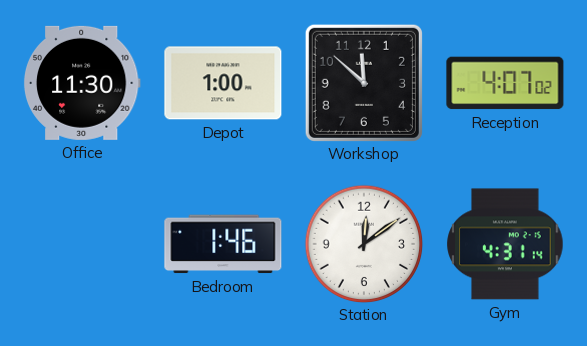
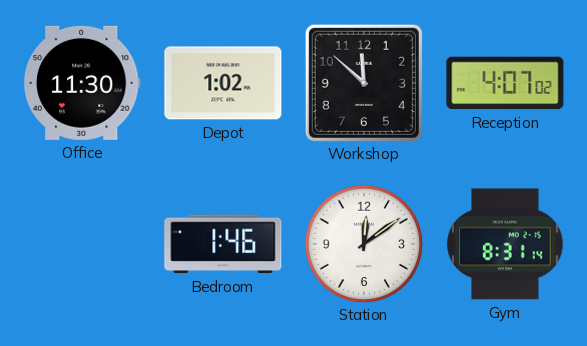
Depot: 1:00 -> 1:02 (223, 83)
Gym: 4:31 -> 8:31 (505, 244)
